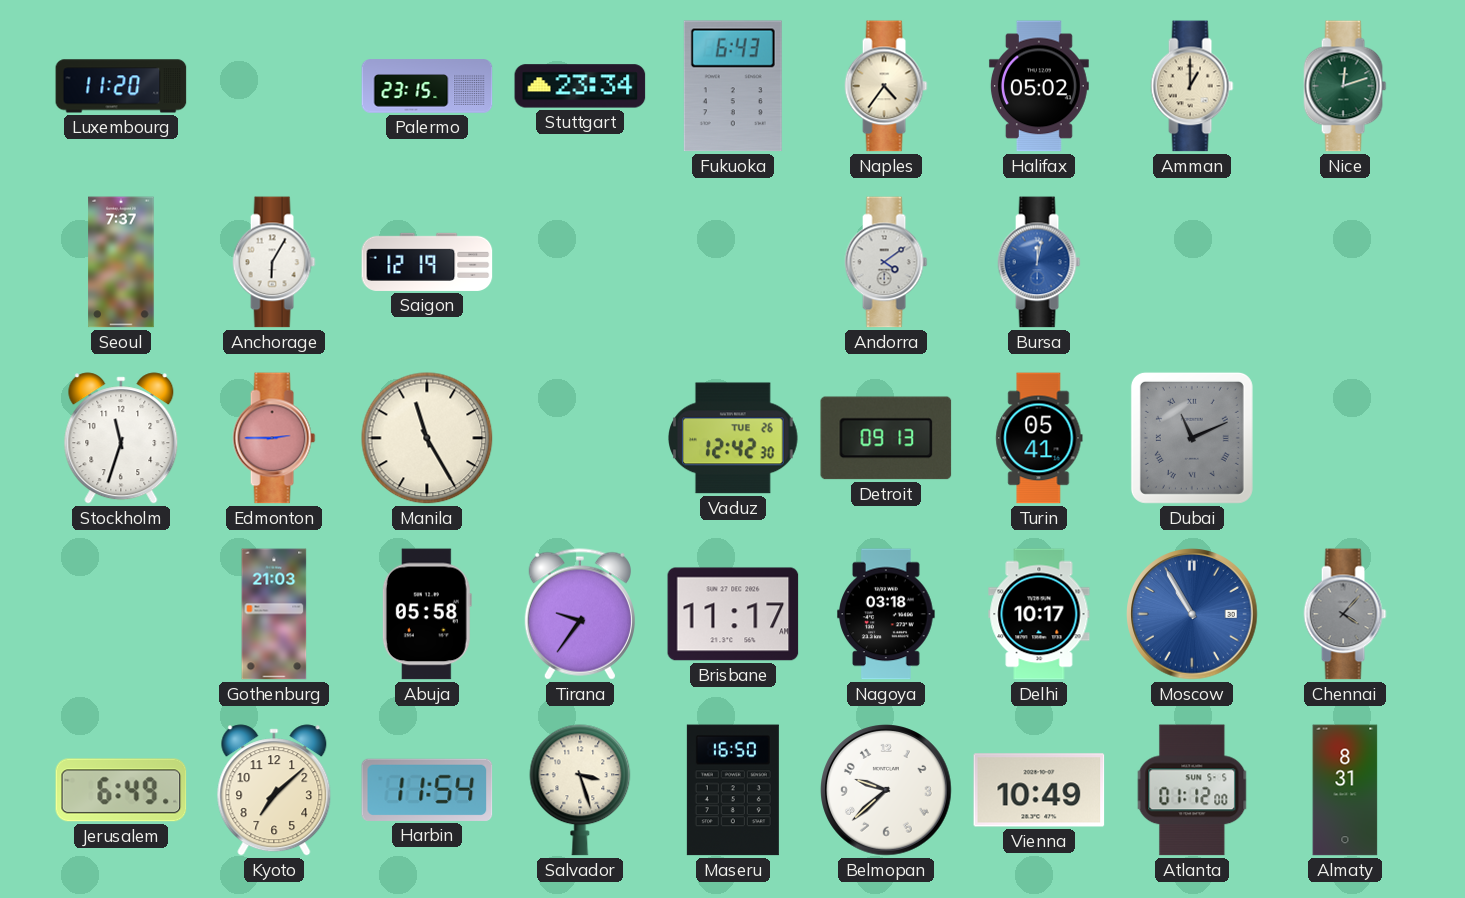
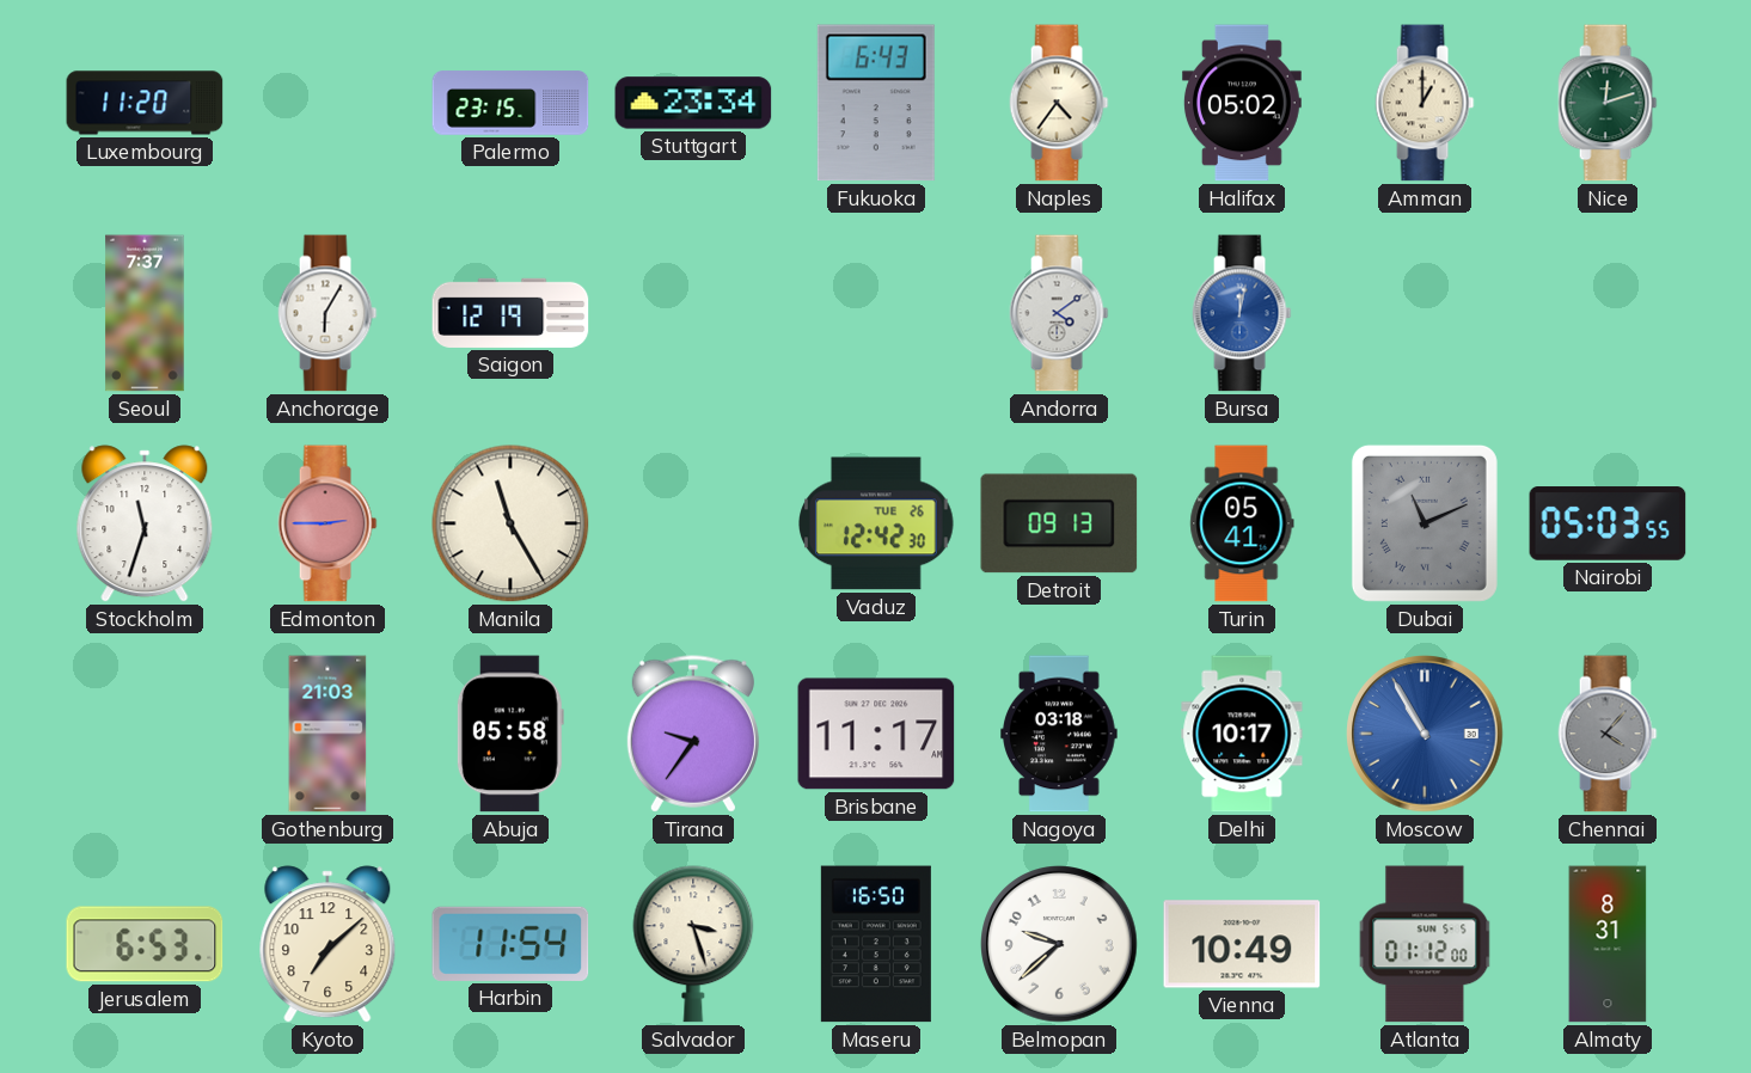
Nairobi: none -> 05:03 (1608, 523)
Jerusalem: 6:49 -> 6:53 (145, 944)
